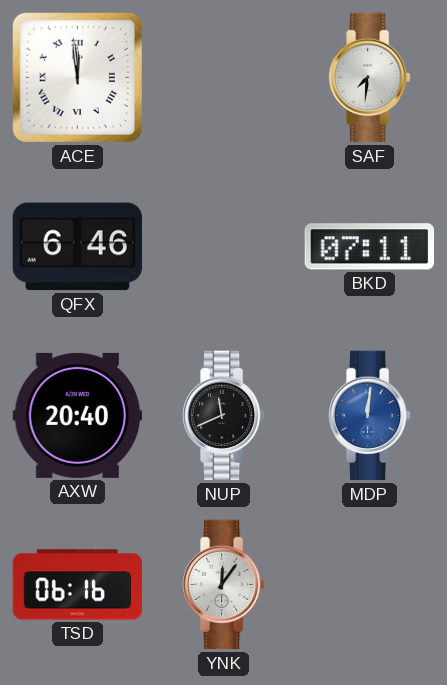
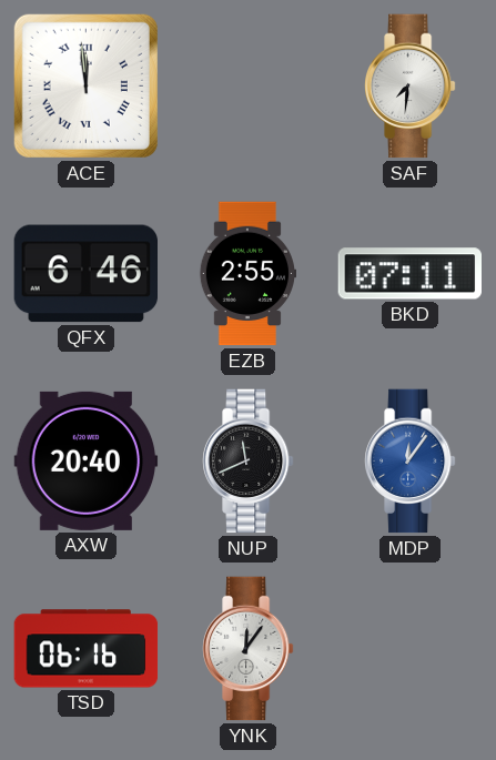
EZB: none -> 2:55 (247, 274)
MDP: 12:01 -> 12:06 (411, 462)
